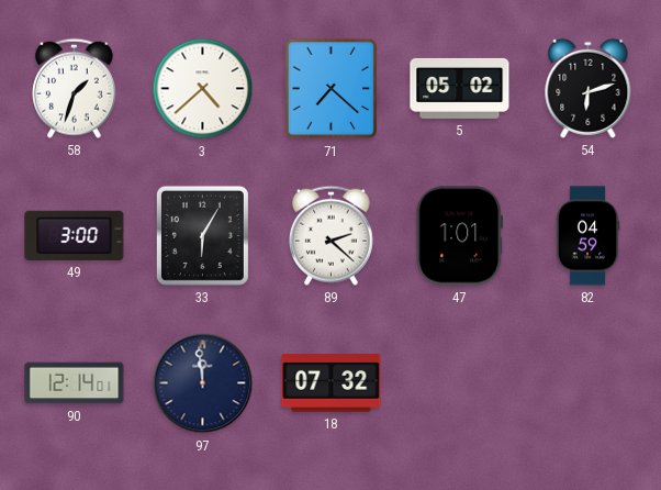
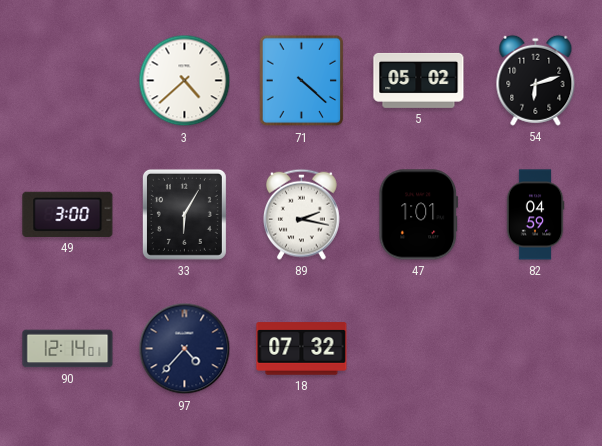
58: 1:33 -> none (74, 88)
71: 7:22 -> 4:22 (302, 81)
89: 2:22 -> 2:17 (301, 214)
97: 11:59 -> 4:37 (185, 349)
